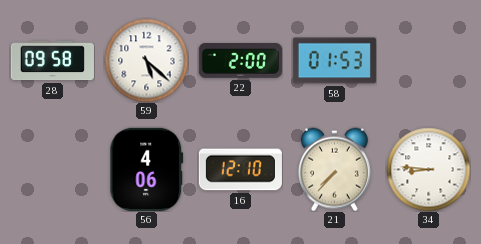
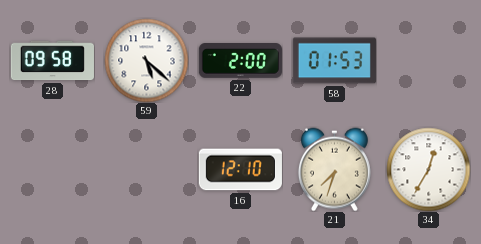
56: 4:06 -> none (147, 169)
21: 7:37 -> 7:33 (334, 169)
34: 8:46 -> 12:35 (428, 169)
